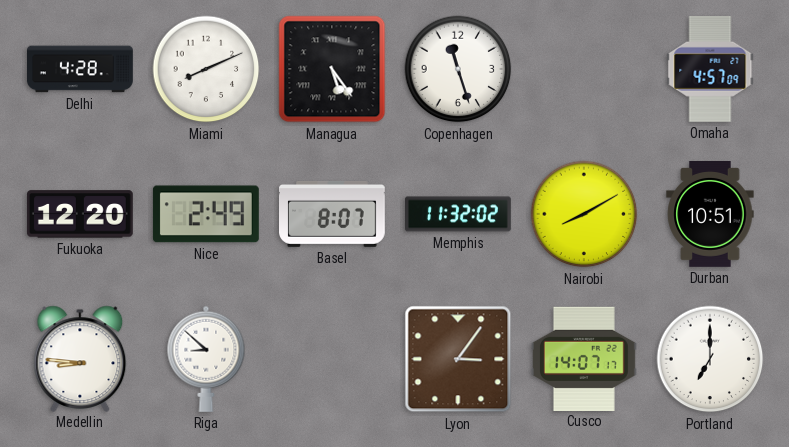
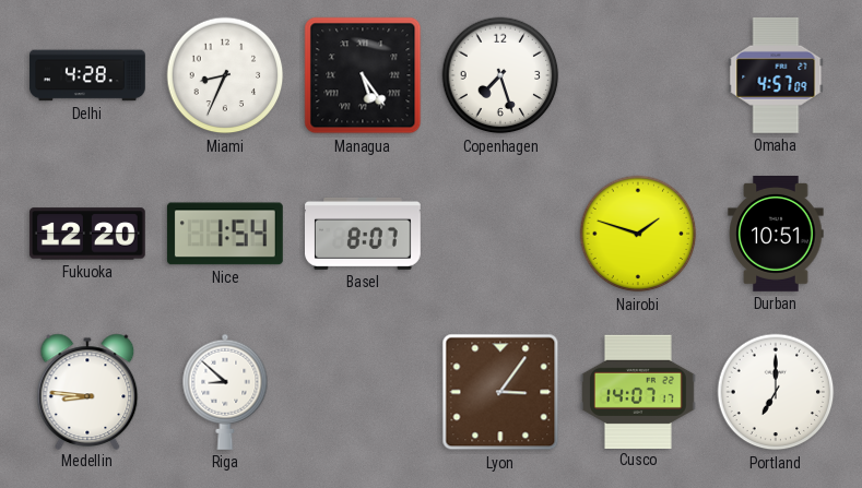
Miami: 8:11 -> 8:34 (225, 75)
Copenhagen: 11:27 -> 7:27 (500, 75)
Nice: 2:49 -> 1:54 (225, 234)
Memphis: 11:32 -> none (459, 214)
Nairobi: 8:10 -> 1:48 (638, 234)
